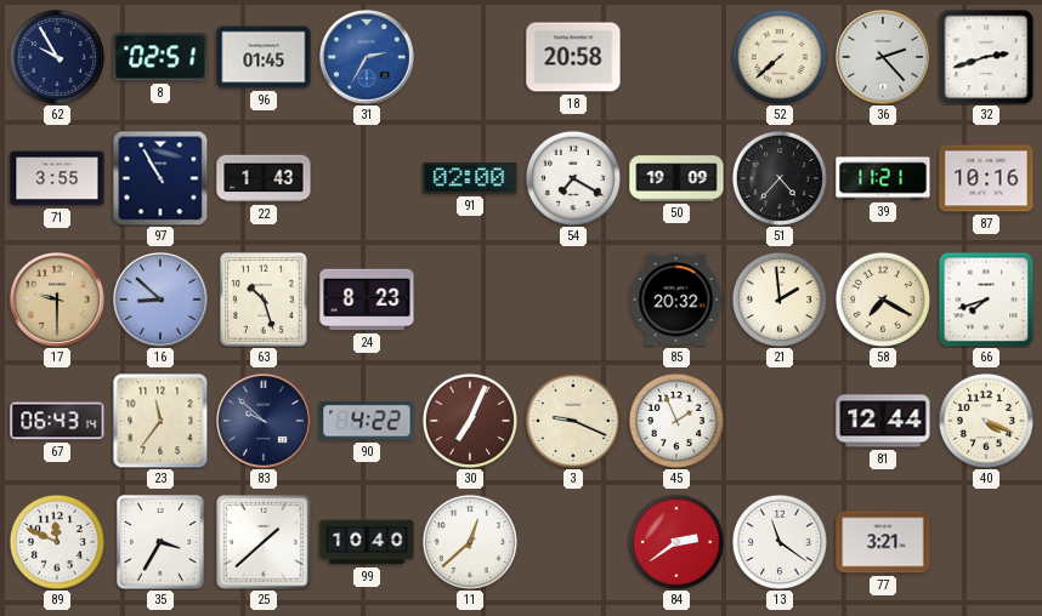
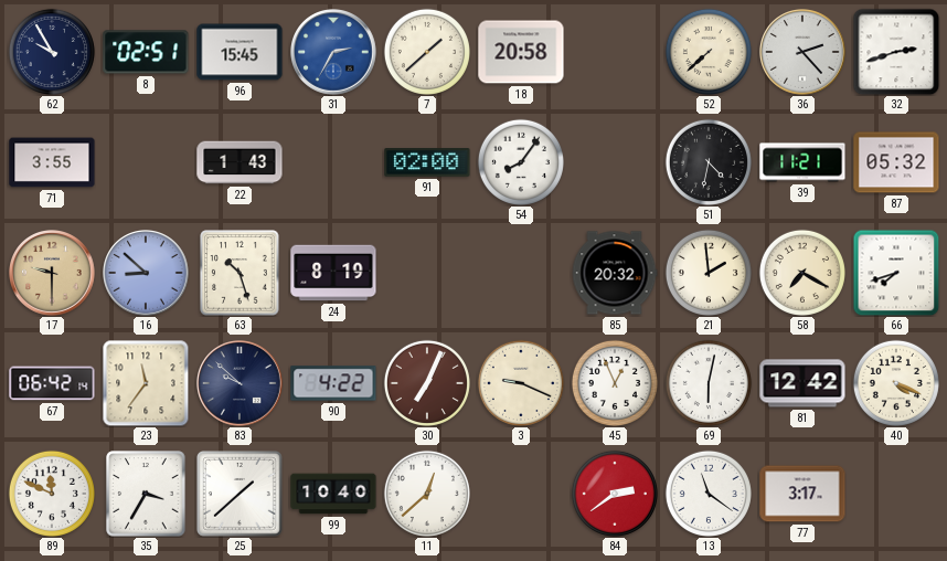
96: 01:45 -> 15:45 (240, 52)
7: none -> 1:38 (427, 52)
97: 10:55 -> none (160, 178)
54: 7:20 -> 8:06 (521, 162)
50: 19:09 -> none (676, 178)
51: 4:37 -> 4:32 (709, 162)
87: 10:16 -> 05:32 (896, 162)
24: 8:23 -> 8:19 (333, 273)
67: 06:43 -> 06:42 (52, 383)
45: 1:56 -> 12:56 (615, 383)
69: none -> 6:02 (709, 383)
81: 12:44 -> 12:42 (802, 383)
77: 3:21 -> 3:17 (802, 494)
